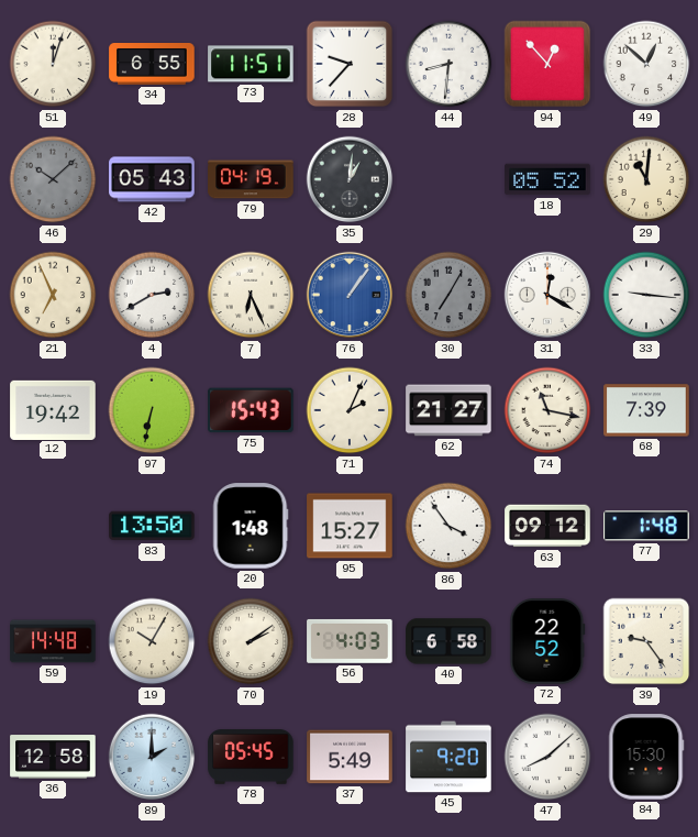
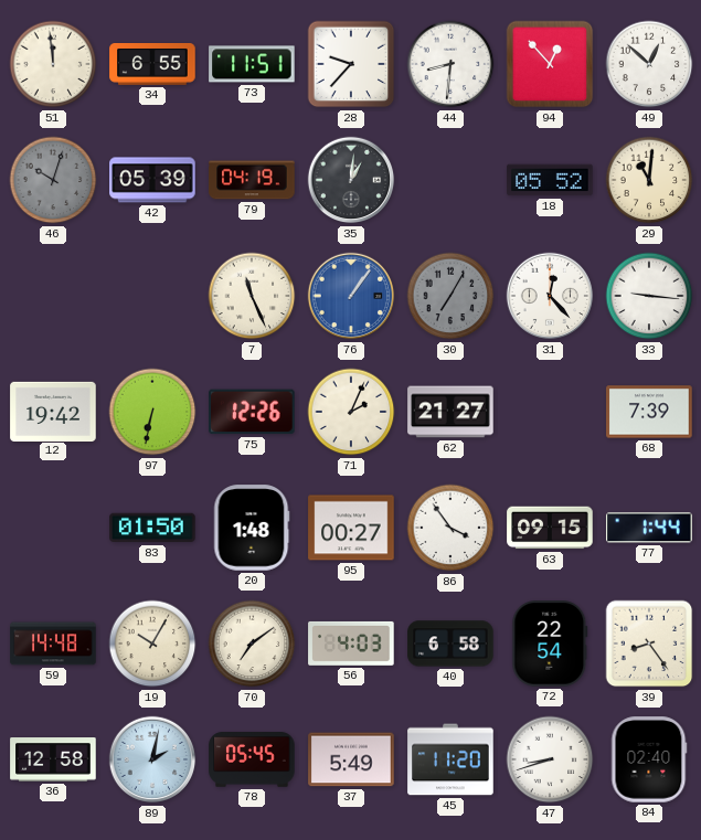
51: 12:03 -> 11:59 (53, 64)
46: 10:08 -> 10:03 (53, 180)
42: 05:43 -> 05:39 (152, 180)
21: 6:56 -> none (53, 295)
4: 2:40 -> none (152, 295)
7: 6:26 -> 11:26 (252, 296)
31: 12:20 -> 12:23 (550, 296)
75: 15:43 -> 12:26 (252, 412)
74: 11:17 -> none (547, 410)
83: 13:50 -> 01:50 (152, 528)
95: 15:27 -> 00:27 (351, 528)
63: 09:12 -> 09:15 (550, 528)
77: 1:48 -> 1:44 (649, 528)
70: 2:09 -> 7:09 (252, 644)
72: 22:52 -> 22:54 (550, 644)
39: 9:24 -> 8:24 (649, 644)
89: 2:00 -> 2:02 (152, 759)
45: 9:20 -> 11:20 (450, 759)
47: 8:08 -> 8:42 (550, 759)
84: 15:30 -> 02:40 (649, 759)
